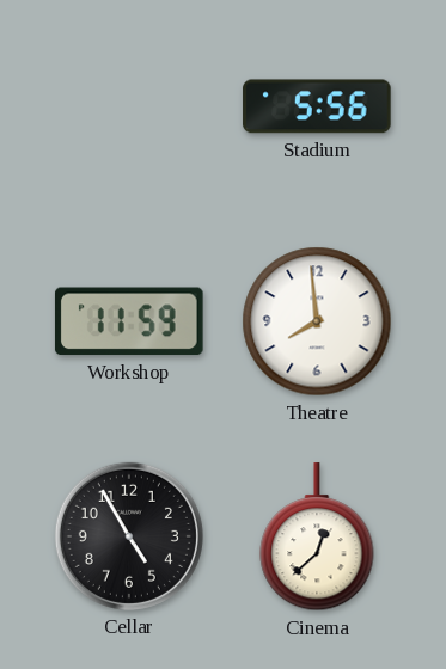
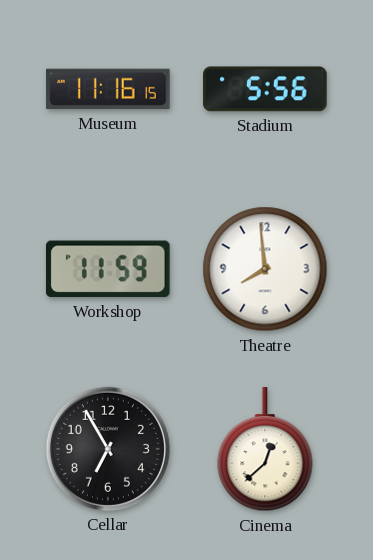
Museum: none -> 11:16 (108, 89)
Cellar: 4:55 -> 6:55 (108, 449)
